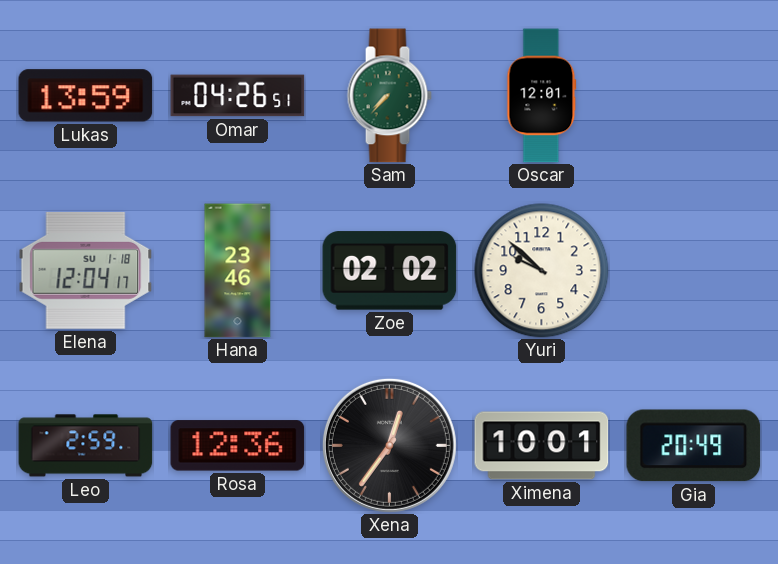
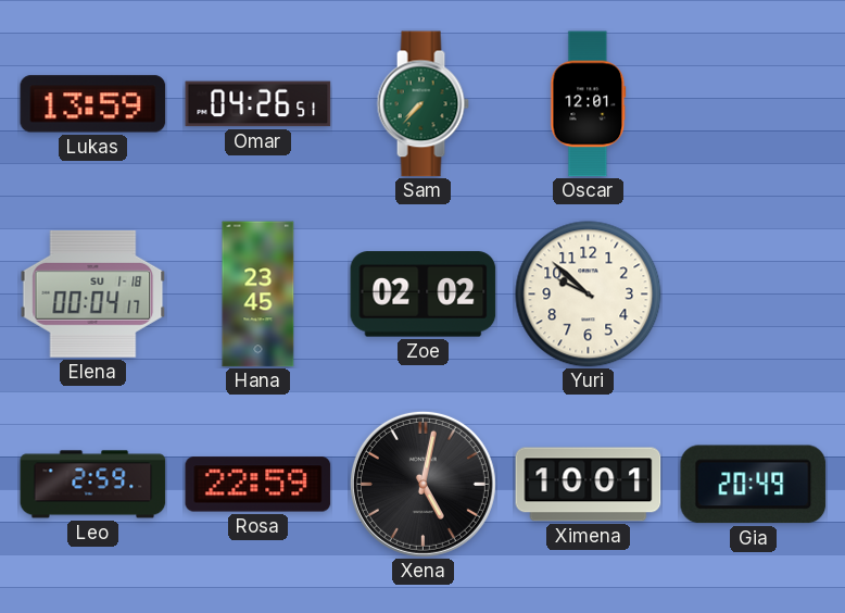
Elena: 12:04 -> 00:04 (93, 293)
Hana: 23:46 -> 23:45 (258, 295)
Rosa: 12:36 -> 22:59 (258, 485)
Xena: 12:36 -> 5:02 (422, 484)
